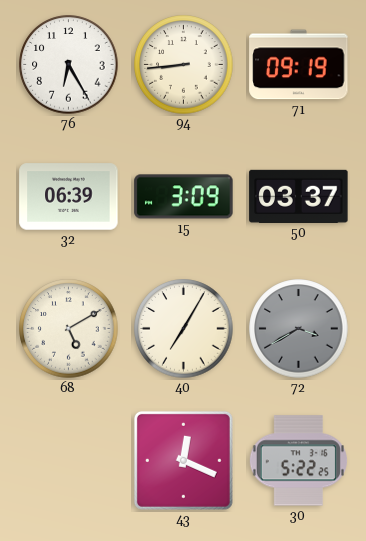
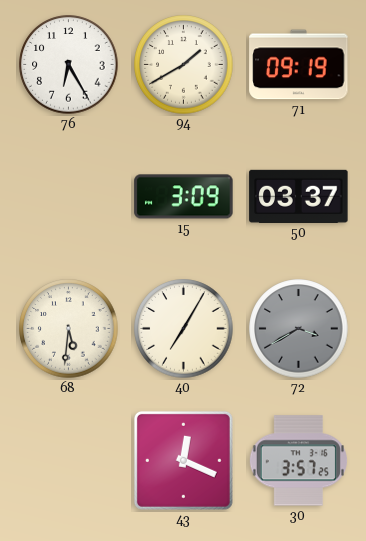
94: 8:44 -> 1:40 (184, 65)
32: 06:39 -> none (69, 197)
68: 5:10 -> 5:31 (69, 329)
30: 5:22 -> 3:57 (298, 461)
